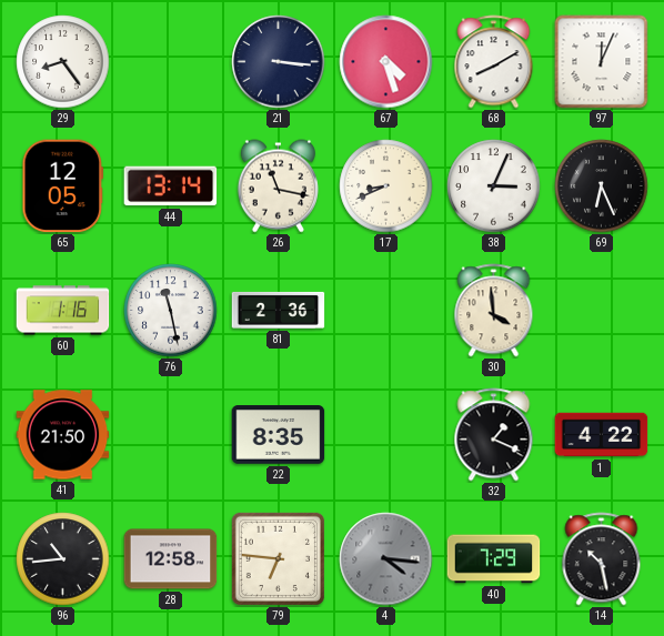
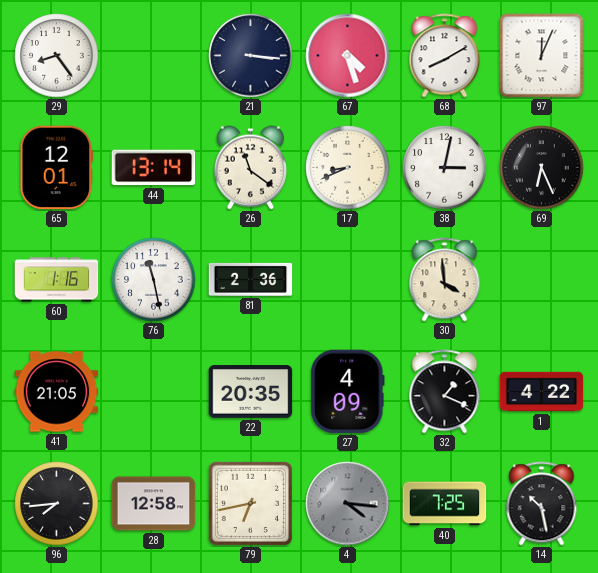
65: 12:05 -> 12:01 (57, 168)
26: 11:17 -> 11:21 (250, 168)
38: 3:04 -> 3:02 (445, 168)
41: 21:50 -> 21:05 (57, 392)
22: 8:35 -> 20:35 (251, 392)
27: none -> 4:09 (348, 392)
96: 10:44 -> 7:44 (57, 504)
79: 6:46 -> 6:43 (250, 503)
40: 7:29 -> 7:25 (445, 504)
